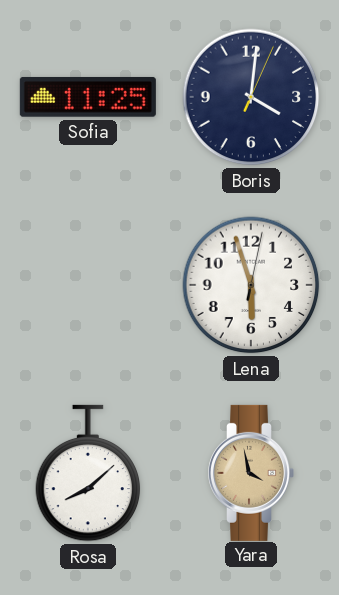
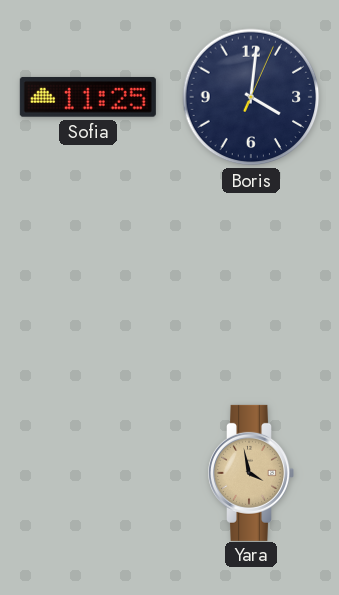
Lena: 5:57 -> none (251, 285)
Rosa: 8:08 -> none (88, 473)
